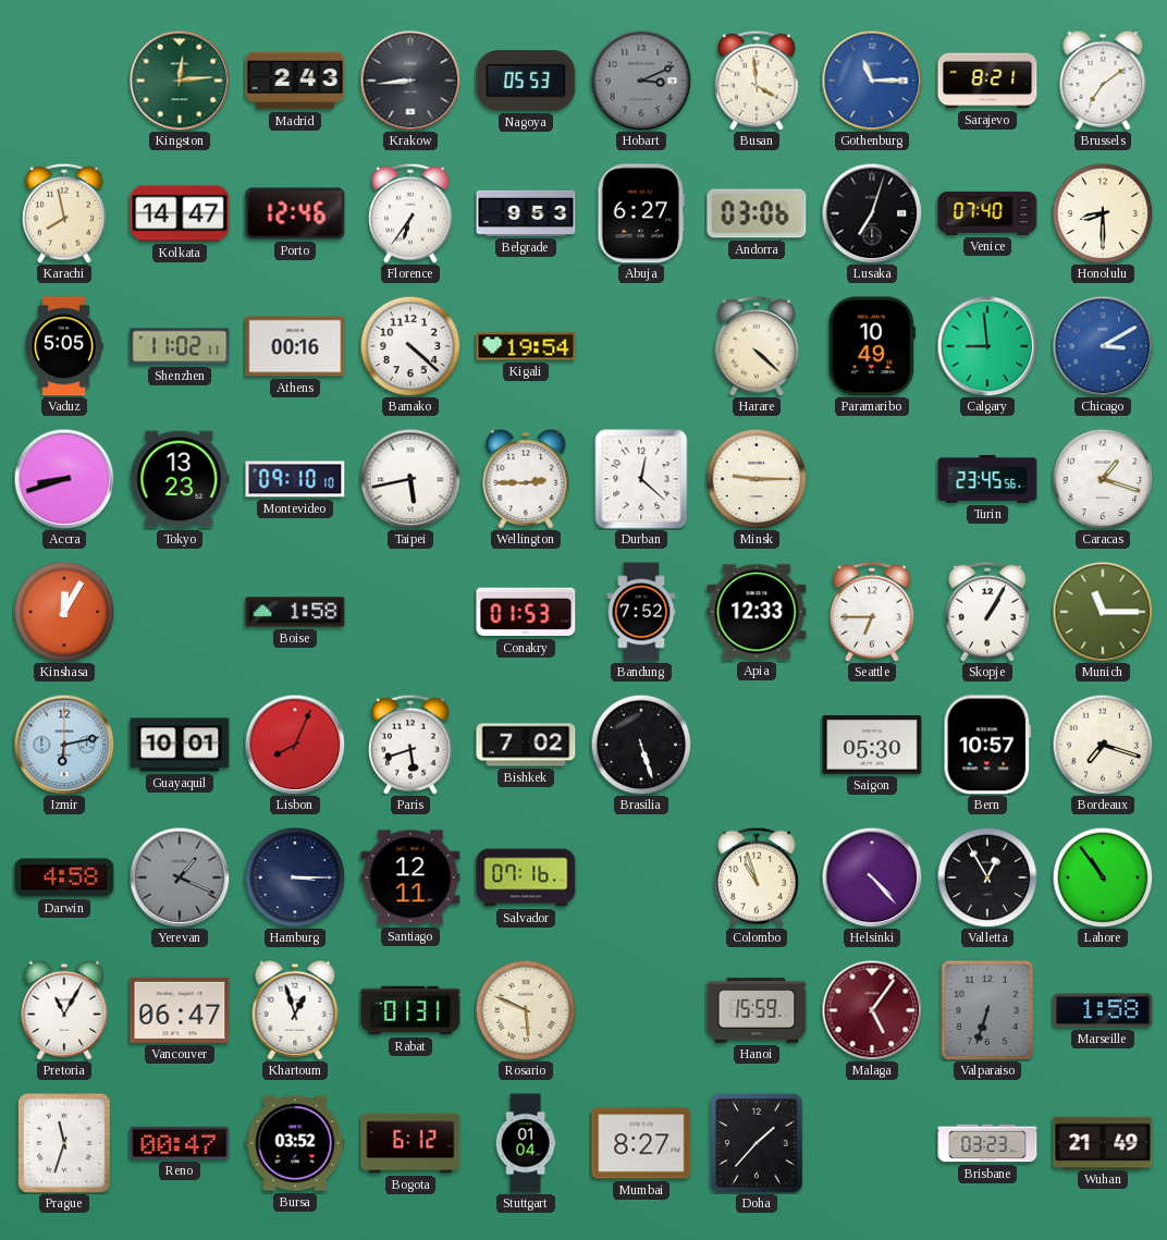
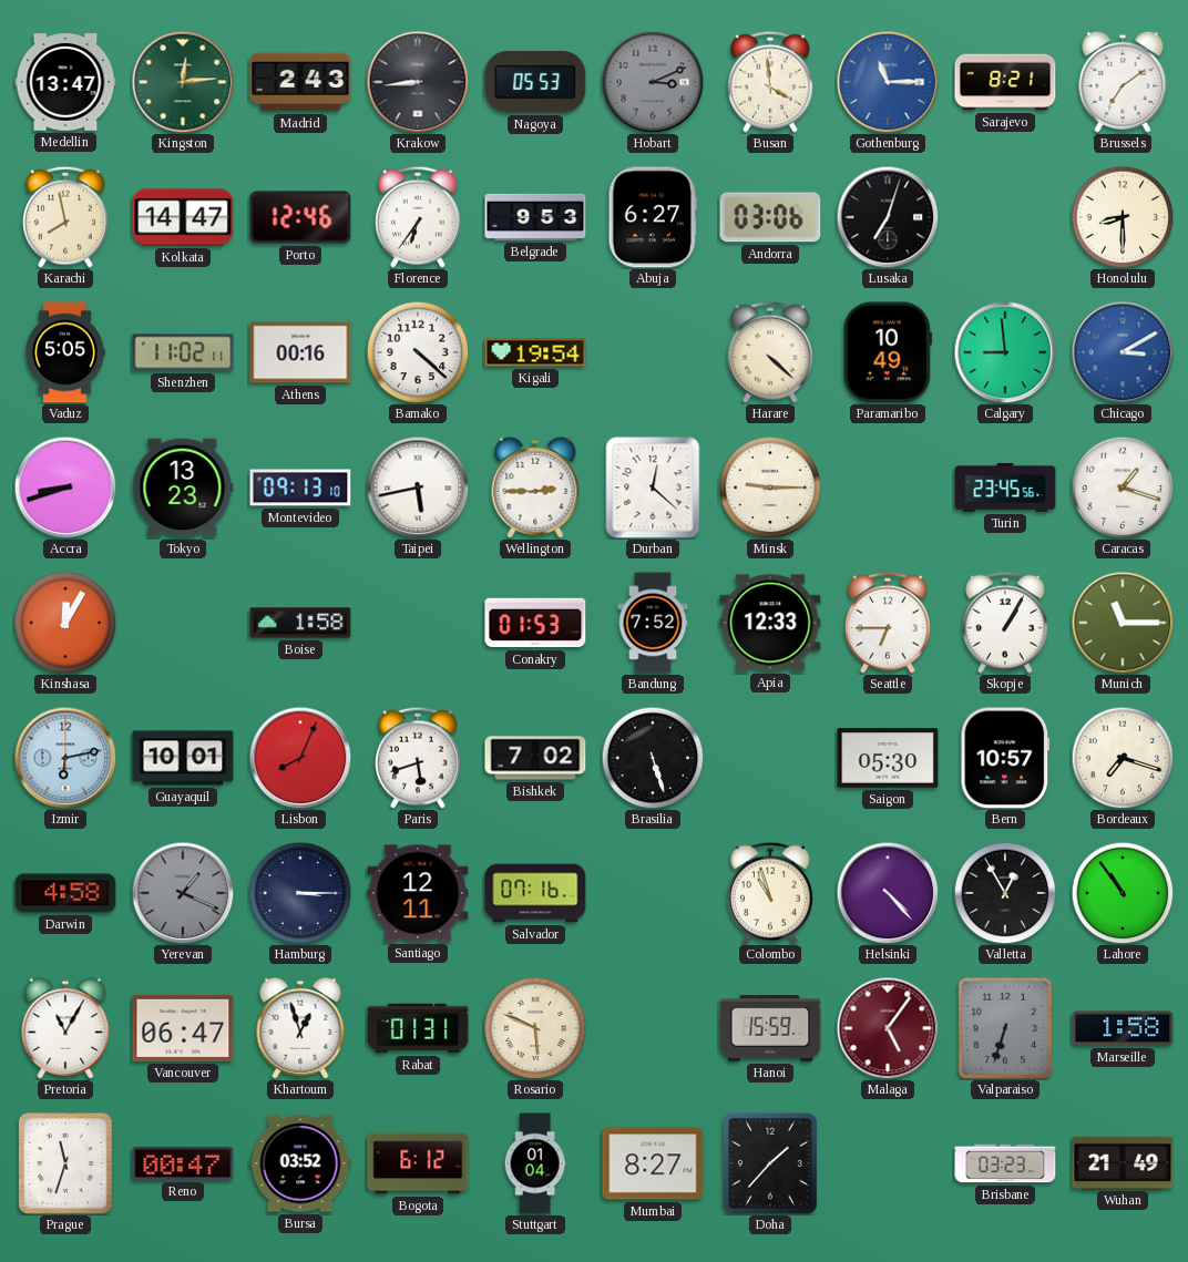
Medellin: none -> 13:47 (65, 82)
Venice: 07:40 -> none (987, 213)
Montevideo: 09:10 -> 09:13 (300, 488)
